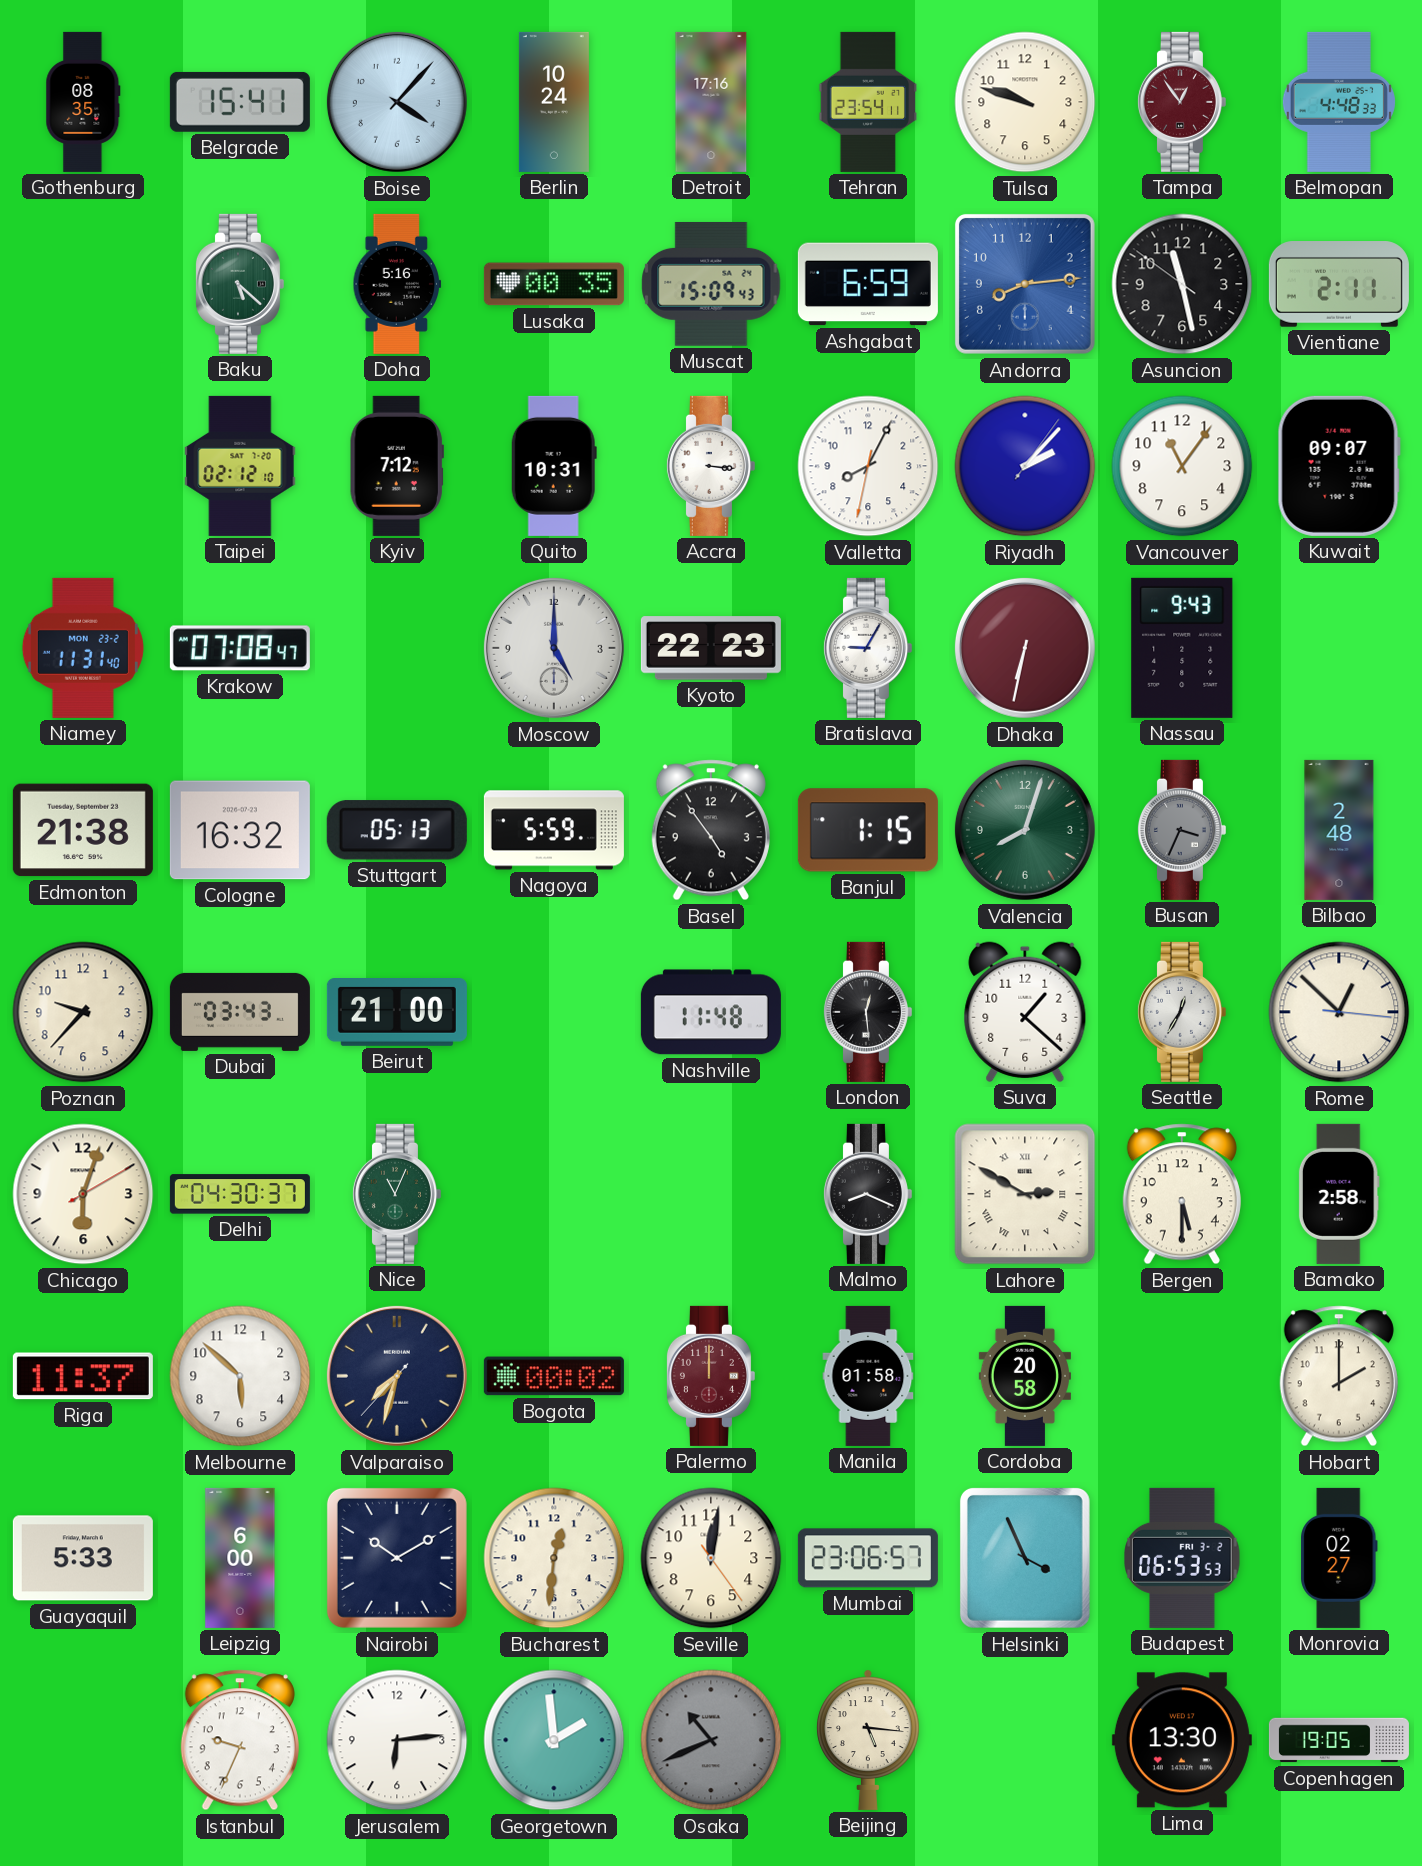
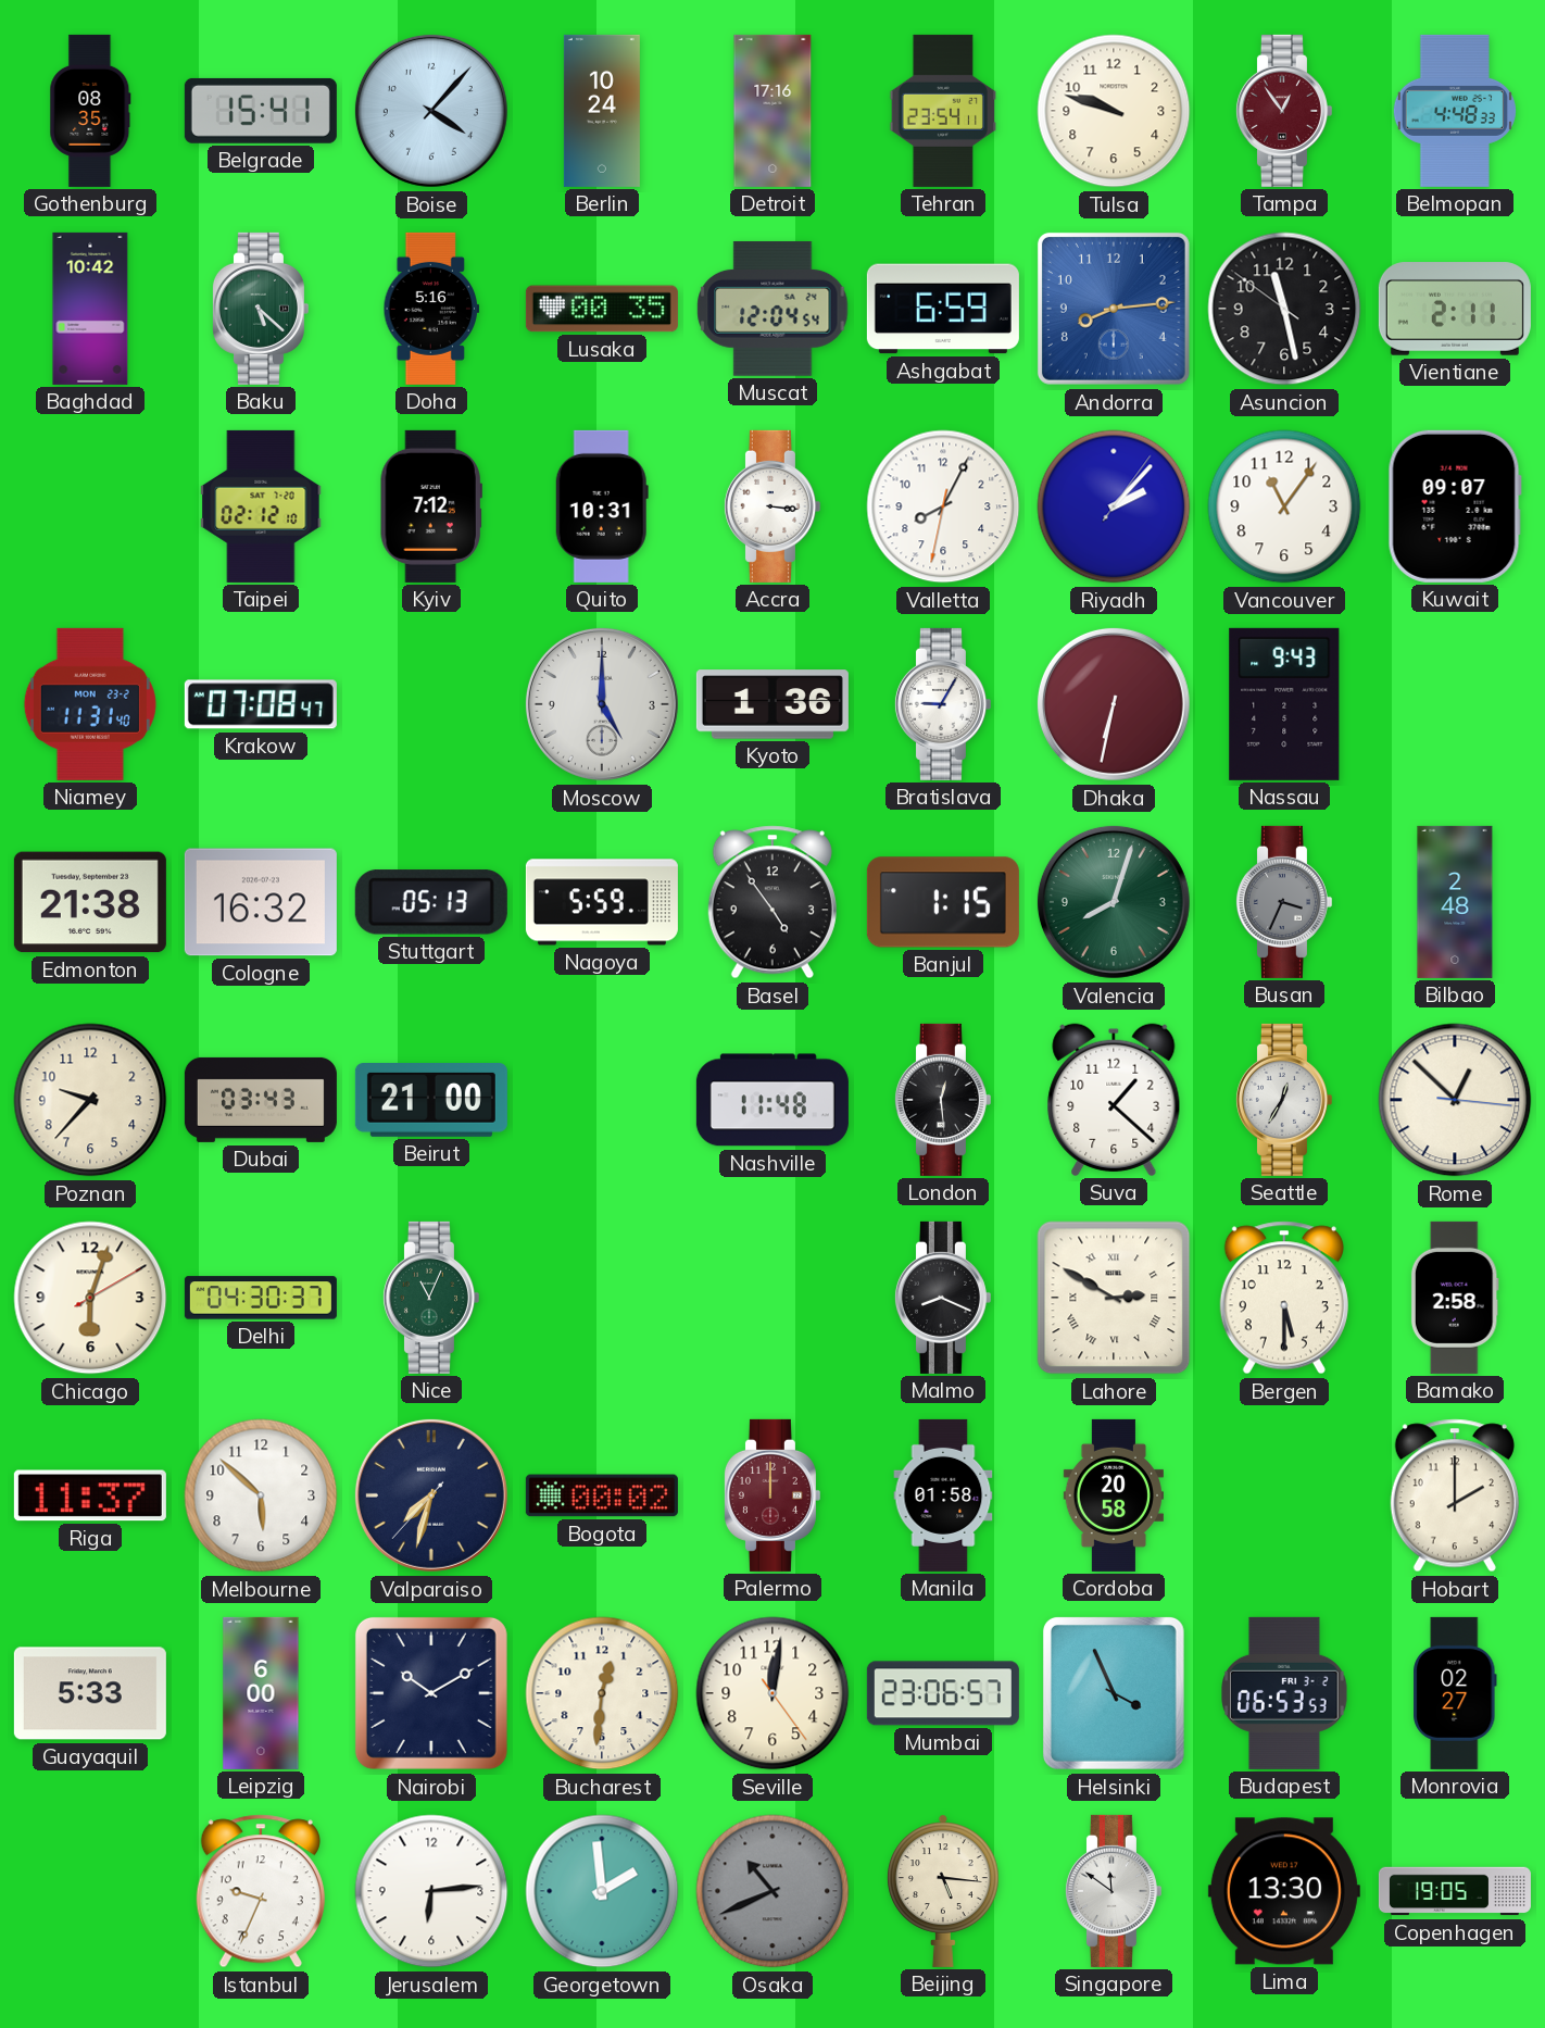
Baghdad: none -> 10:42 (90, 309)
Muscat: 15:09 -> 12:04 (772, 309)
Kyoto: 22:23 -> 1:36 (772, 704)
Singapore: none -> 11:51 (1113, 1891)
